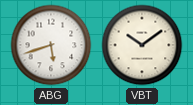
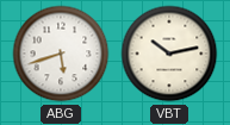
VBT: 10:09 -> 10:13 (169, 54)
